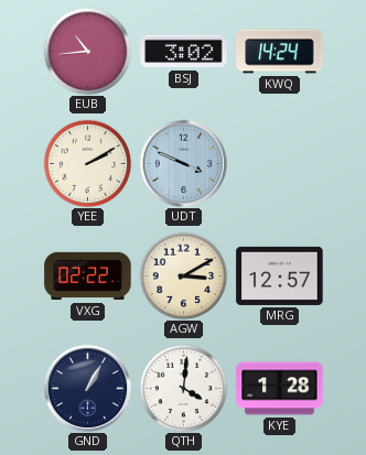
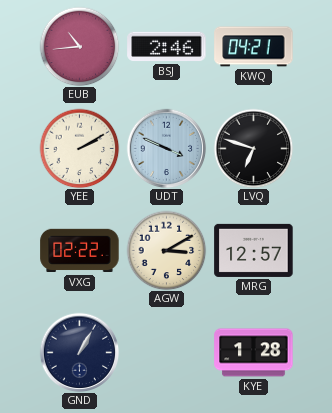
BSJ: 3:02 -> 2:46 (167, 47)
KWQ: 14:24 -> 04:21 (254, 47)
LVQ: none -> 6:48 (253, 148)
QTH: 4:01 -> none (183, 388)
